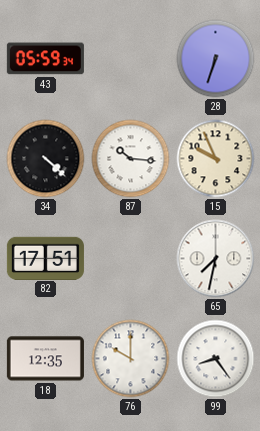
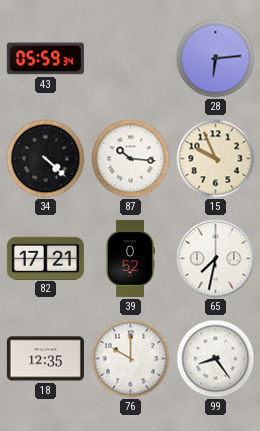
28: 6:33 -> 6:14 (216, 59)
82: 17:51 -> 17:21 (45, 258)
39: none -> 0:52 (131, 258)
